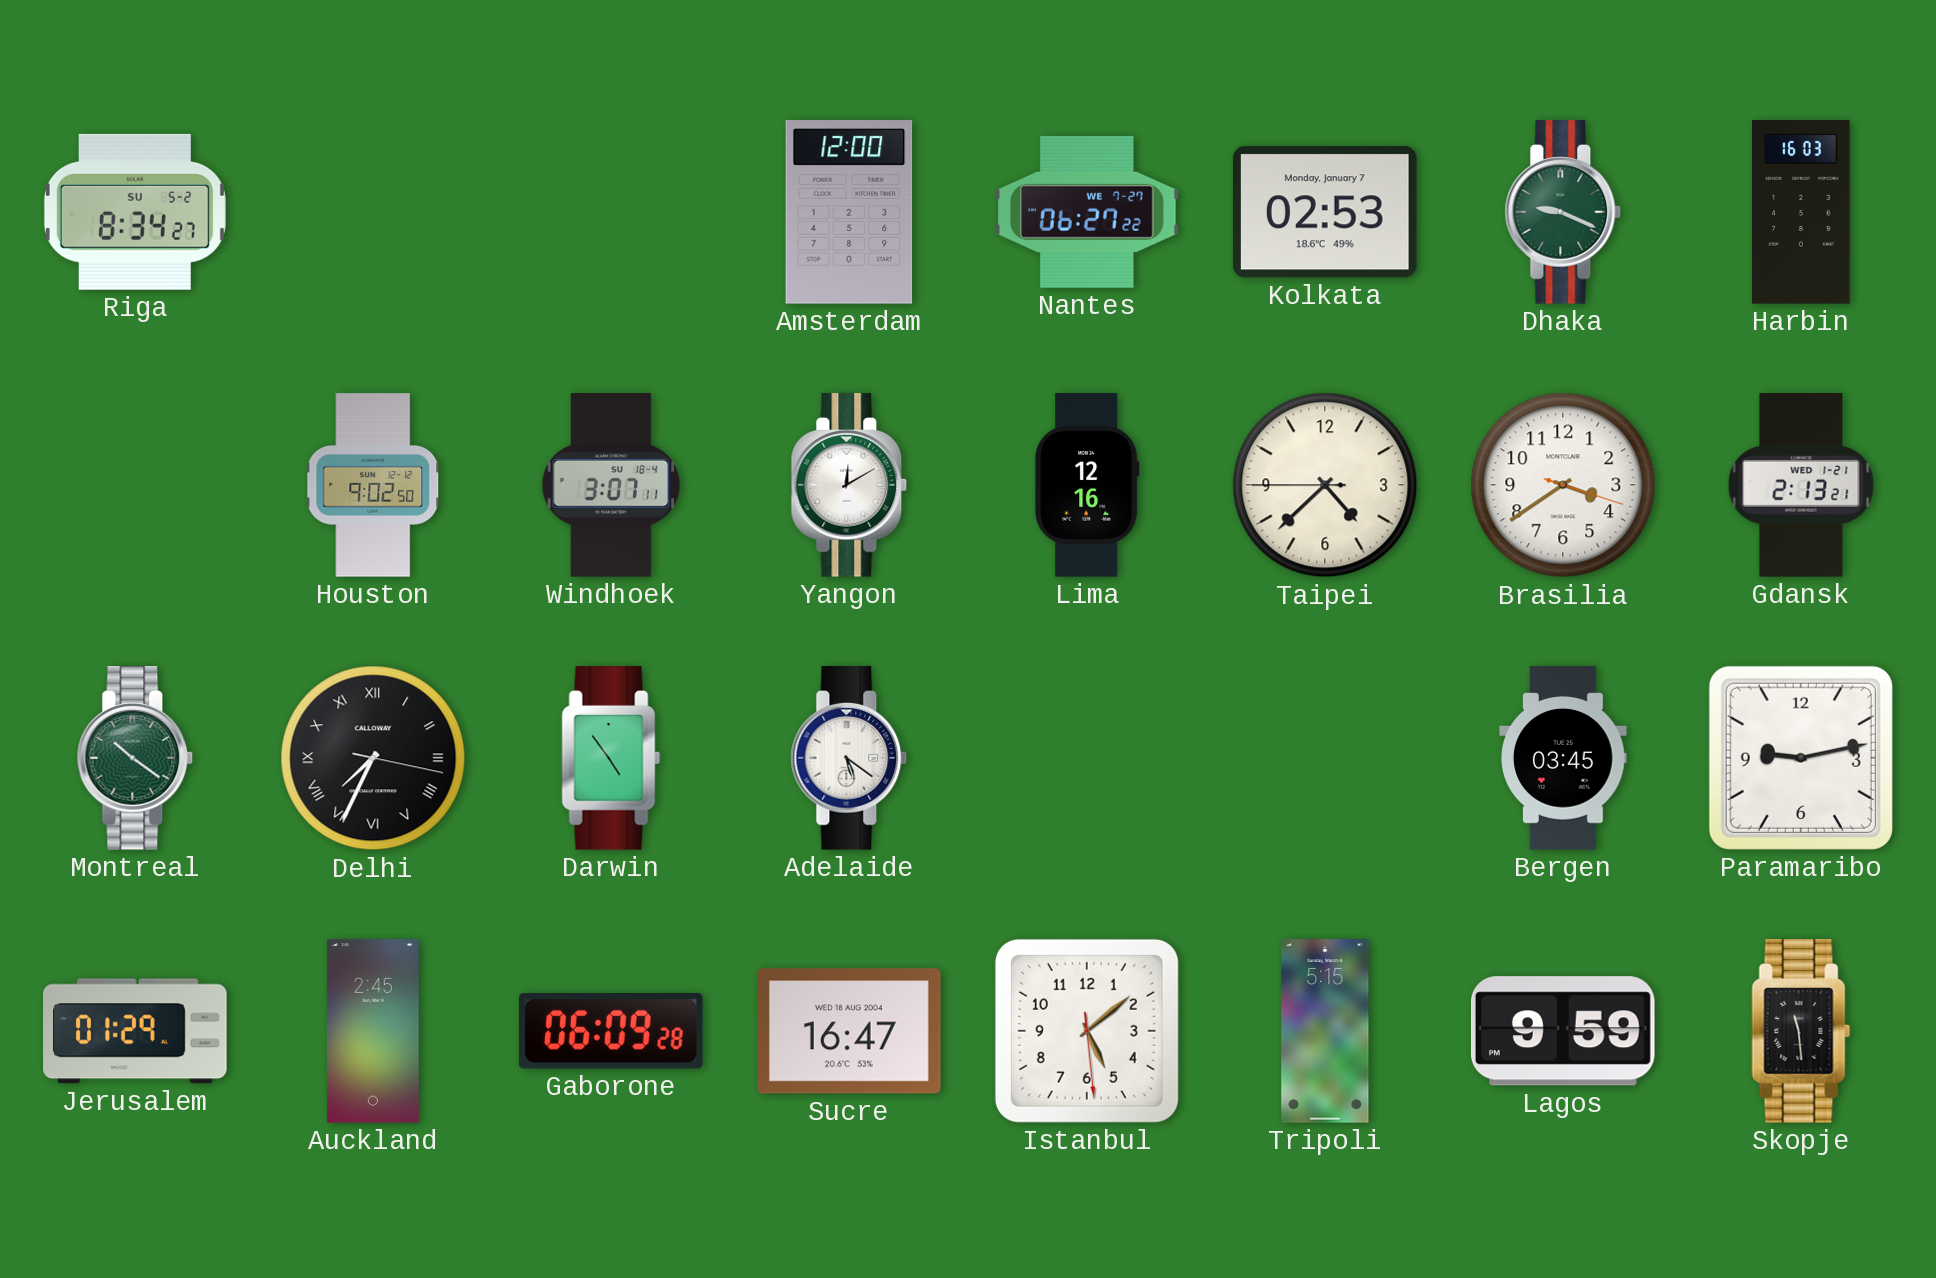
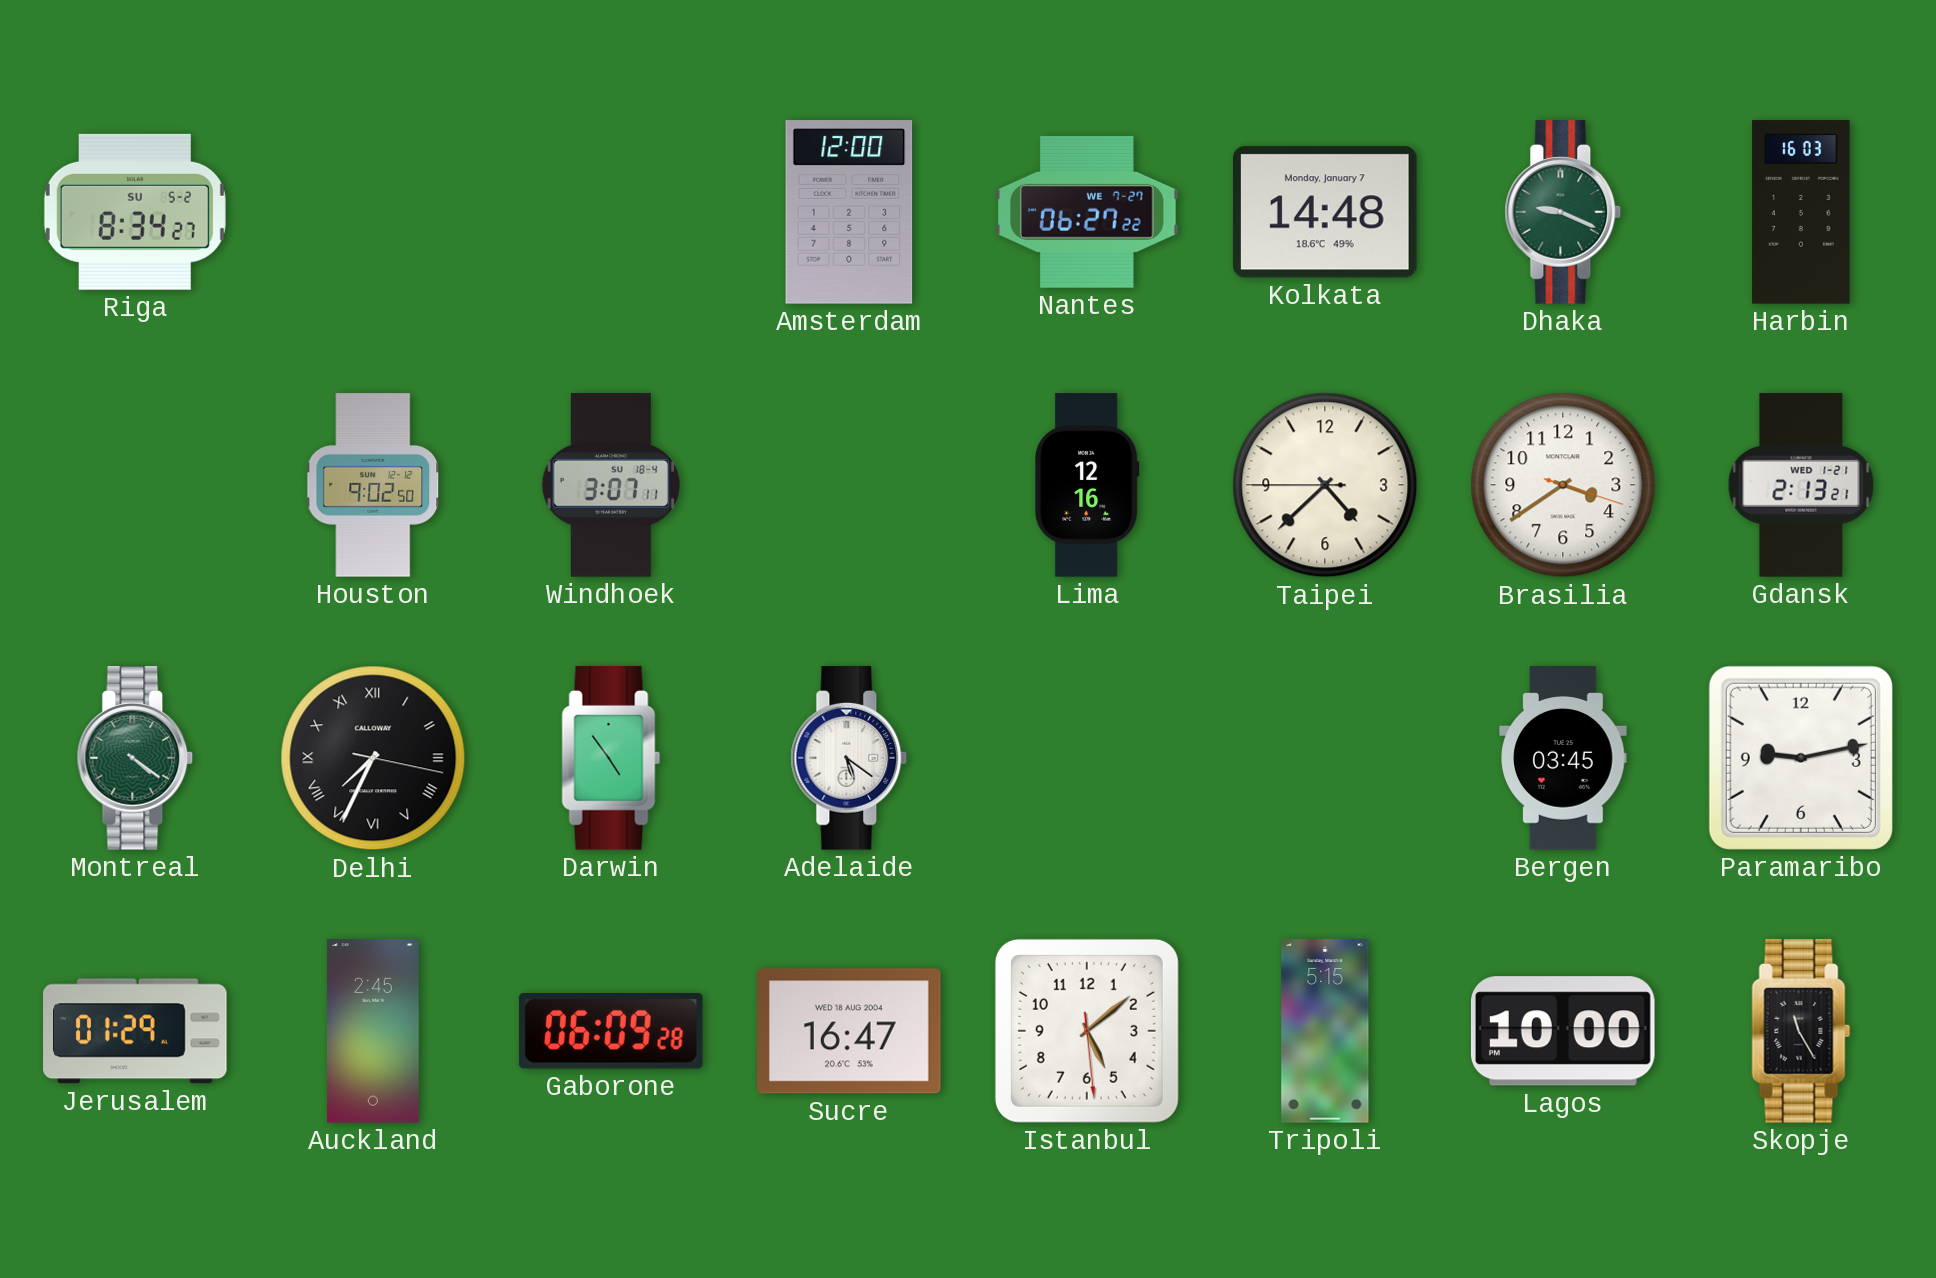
Kolkata: 02:53 -> 14:48 (1325, 212)
Yangon: 12:10 -> none (849, 485)
Montreal: 10:21 -> 4:21 (135, 758)
Lagos: 9:59 -> 10:00 (1563, 1031)
Skopje: 11:29 -> 11:25 (1801, 1031)
